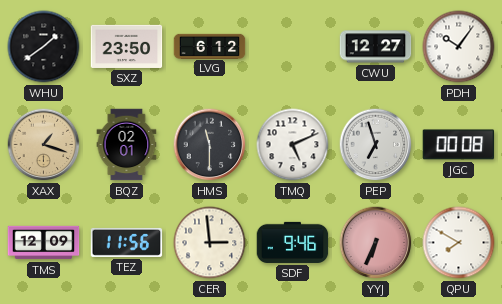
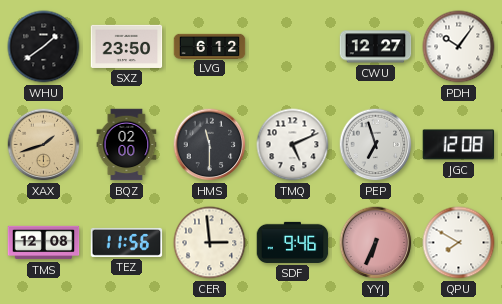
XAX: 1:18 -> 1:42 (44, 145)
BQZ: 02:01 -> 02:00 (127, 145)
JGC: 00:08 -> 12:08 (459, 145)
TMS: 12:09 -> 12:08 (44, 243)
